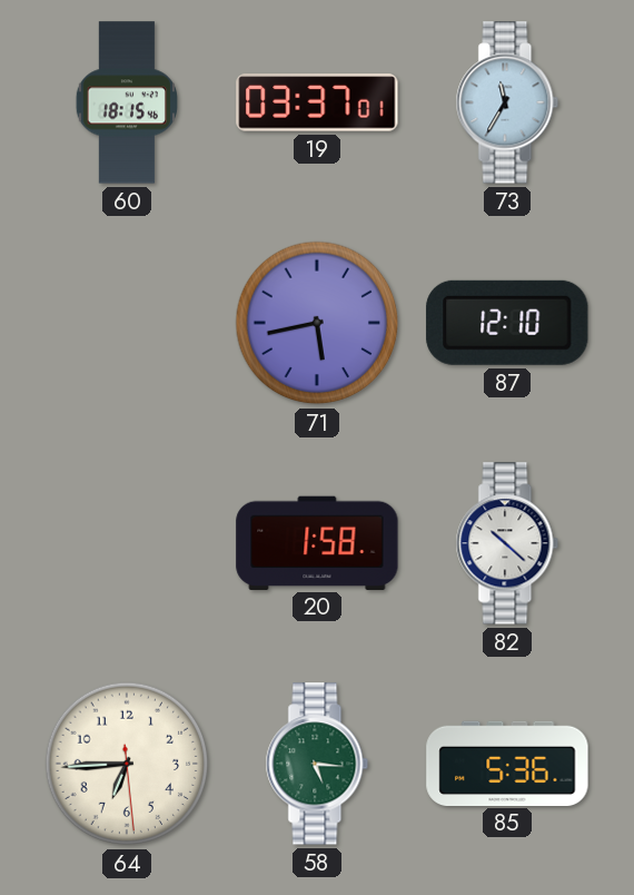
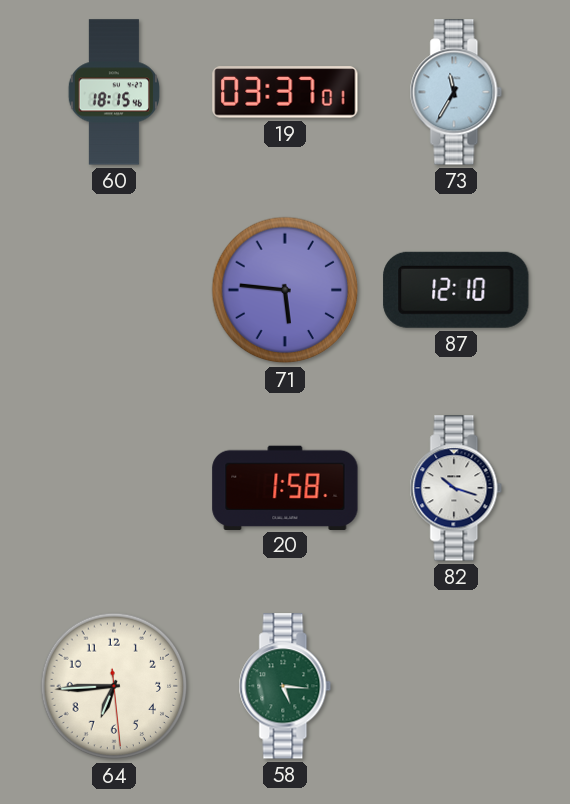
71: 5:43 -> 5:46 (285, 290)
82: 10:22 -> 10:18 (456, 488)
85: 5:36 -> none (507, 763)
